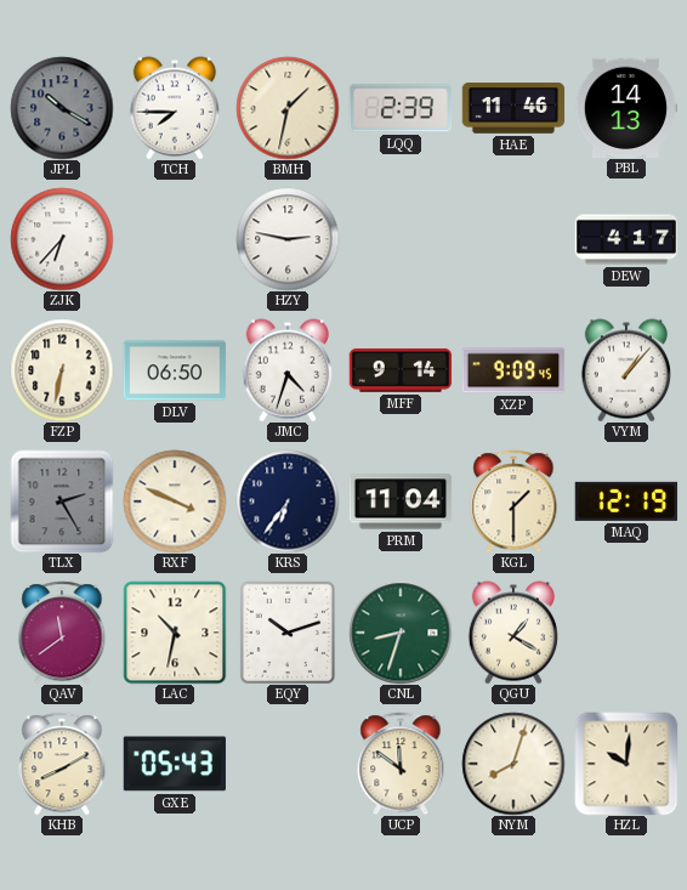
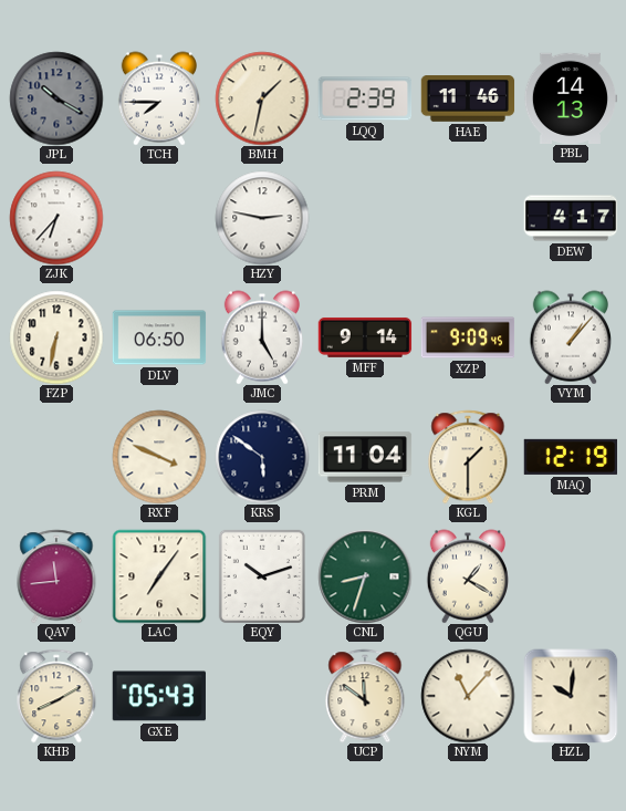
JMC: 4:33 -> 5:00 (261, 337)
TLX: 2:25 -> none (62, 501)
KRS: 6:36 -> 5:51 (262, 457)
QAV: 11:39 -> 11:44 (56, 576)
LAC: 10:32 -> 7:06 (159, 576)
NYM: 8:03 -> 11:07 (468, 696)
